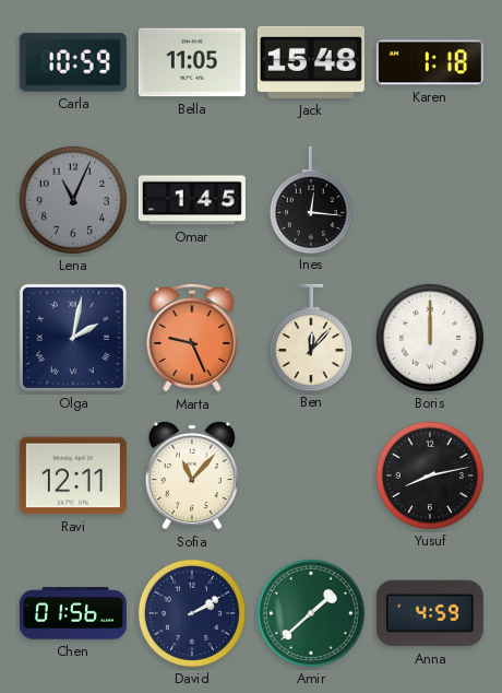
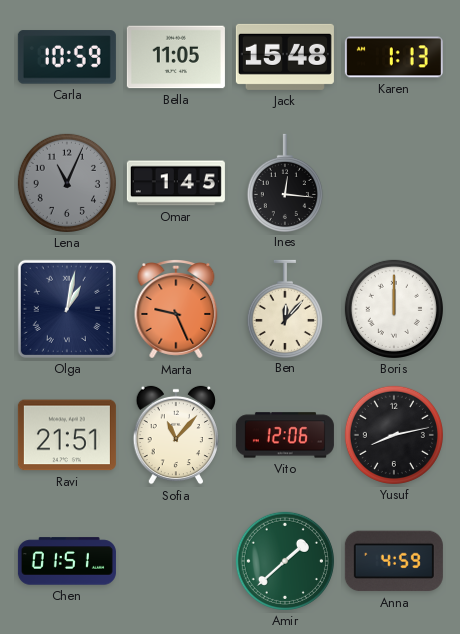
Karen: 1:18 -> 1:13 (394, 57)
Olga: 2:02 -> 1:02 (67, 309)
Ravi: 12:11 -> 21:51 (67, 435)
Vito: none -> 12:06 (285, 435)
Chen: 01:56 -> 01:51 (67, 561)
David: 2:10 -> none (192, 613)
